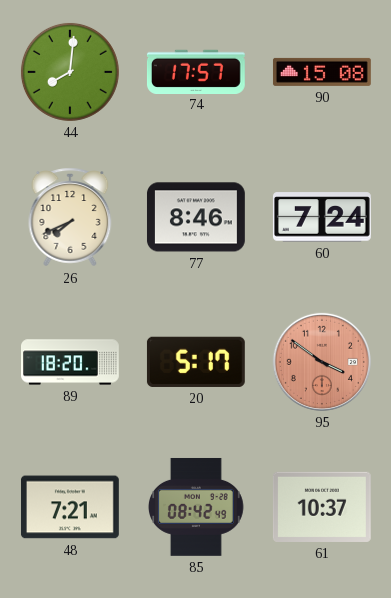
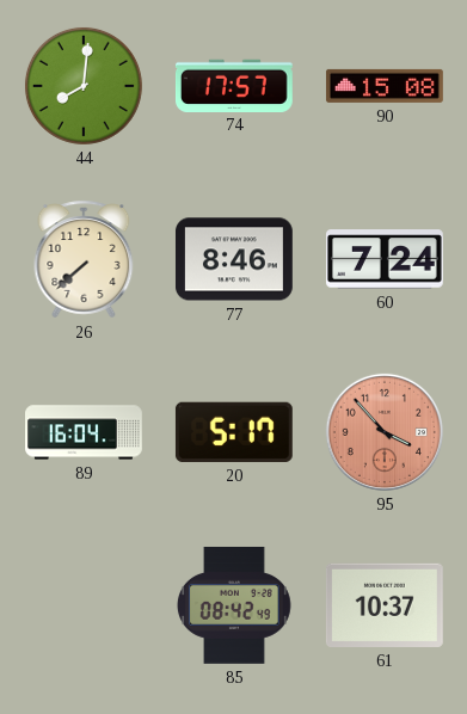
26: 7:41 -> 7:38 (84, 259)
89: 18:20 -> 16:04 (85, 432)
95: 3:51 -> 3:53 (385, 432)
48: 7:21 -> none (70, 507)
